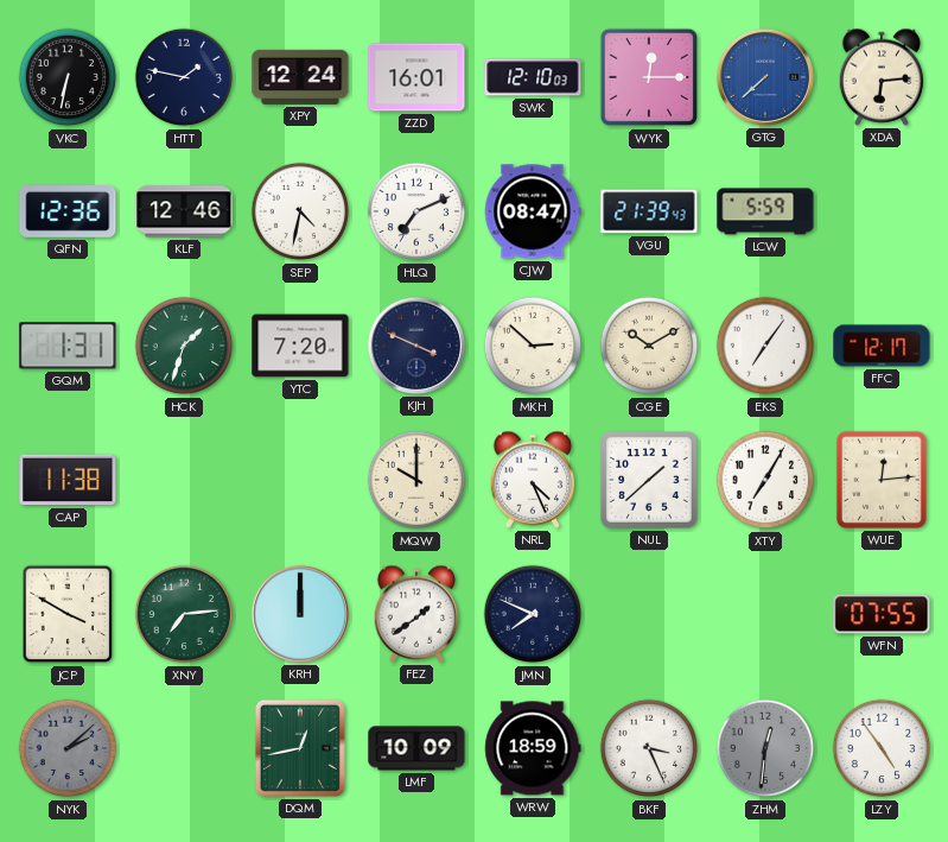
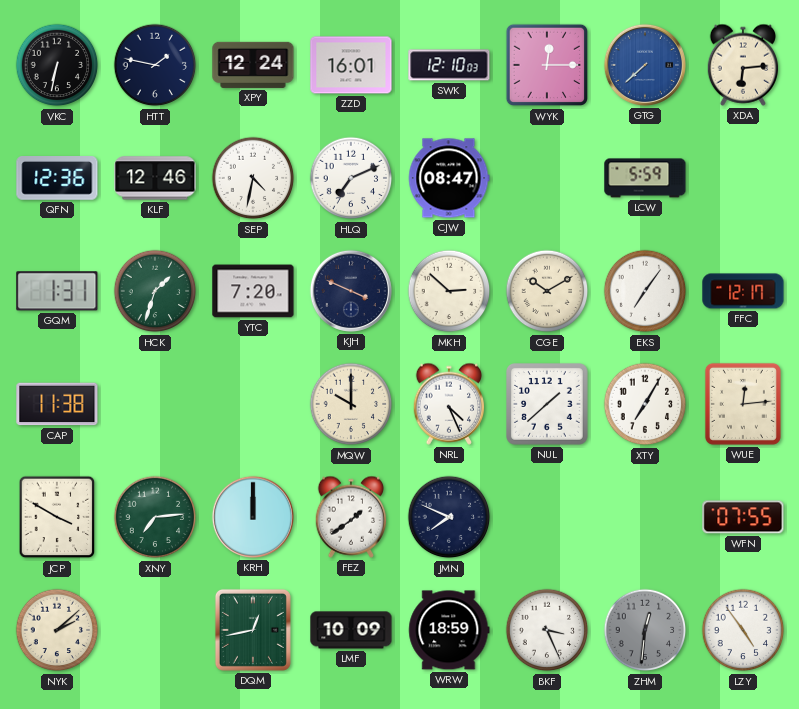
VGU: 21:39 -> none (649, 211)
NYK dial: grey -> cream (57, 630)
